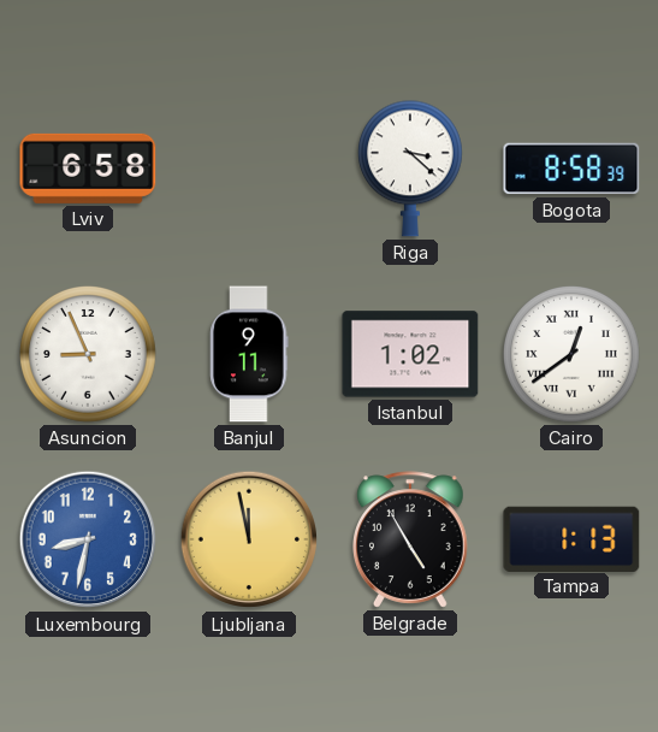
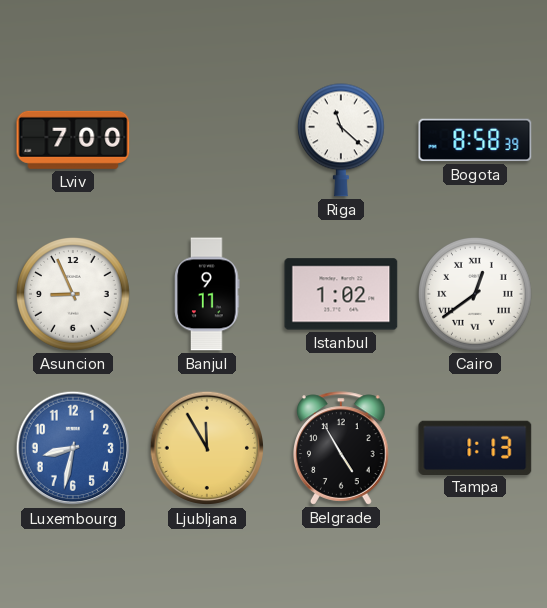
Lviv: 6:58 -> 7:00 (73, 140)
Riga: 3:22 -> 11:22 (341, 140)
Ljubljana: 11:58 -> 11:55 (207, 448)
